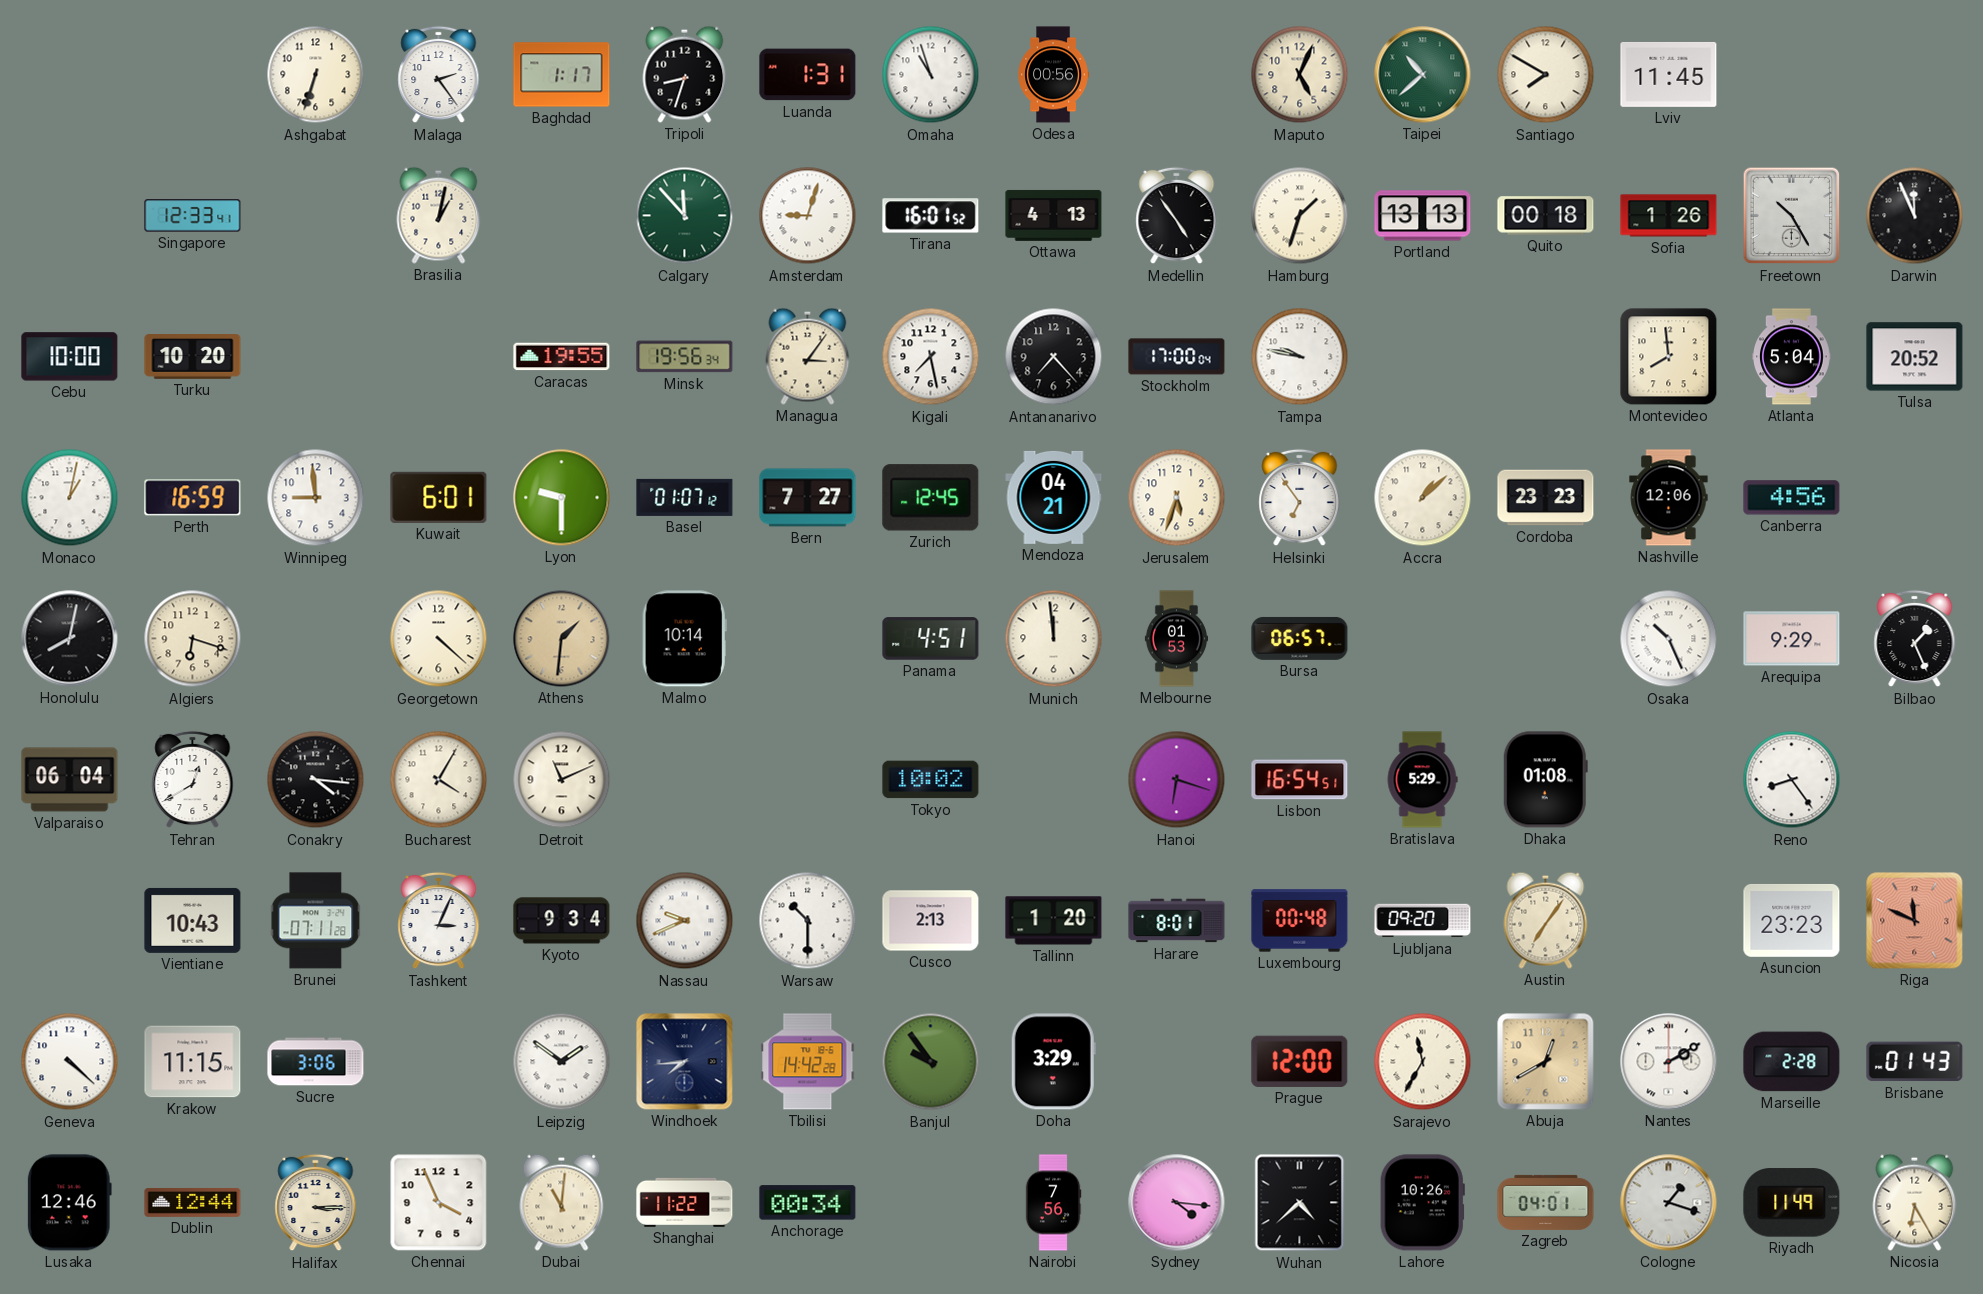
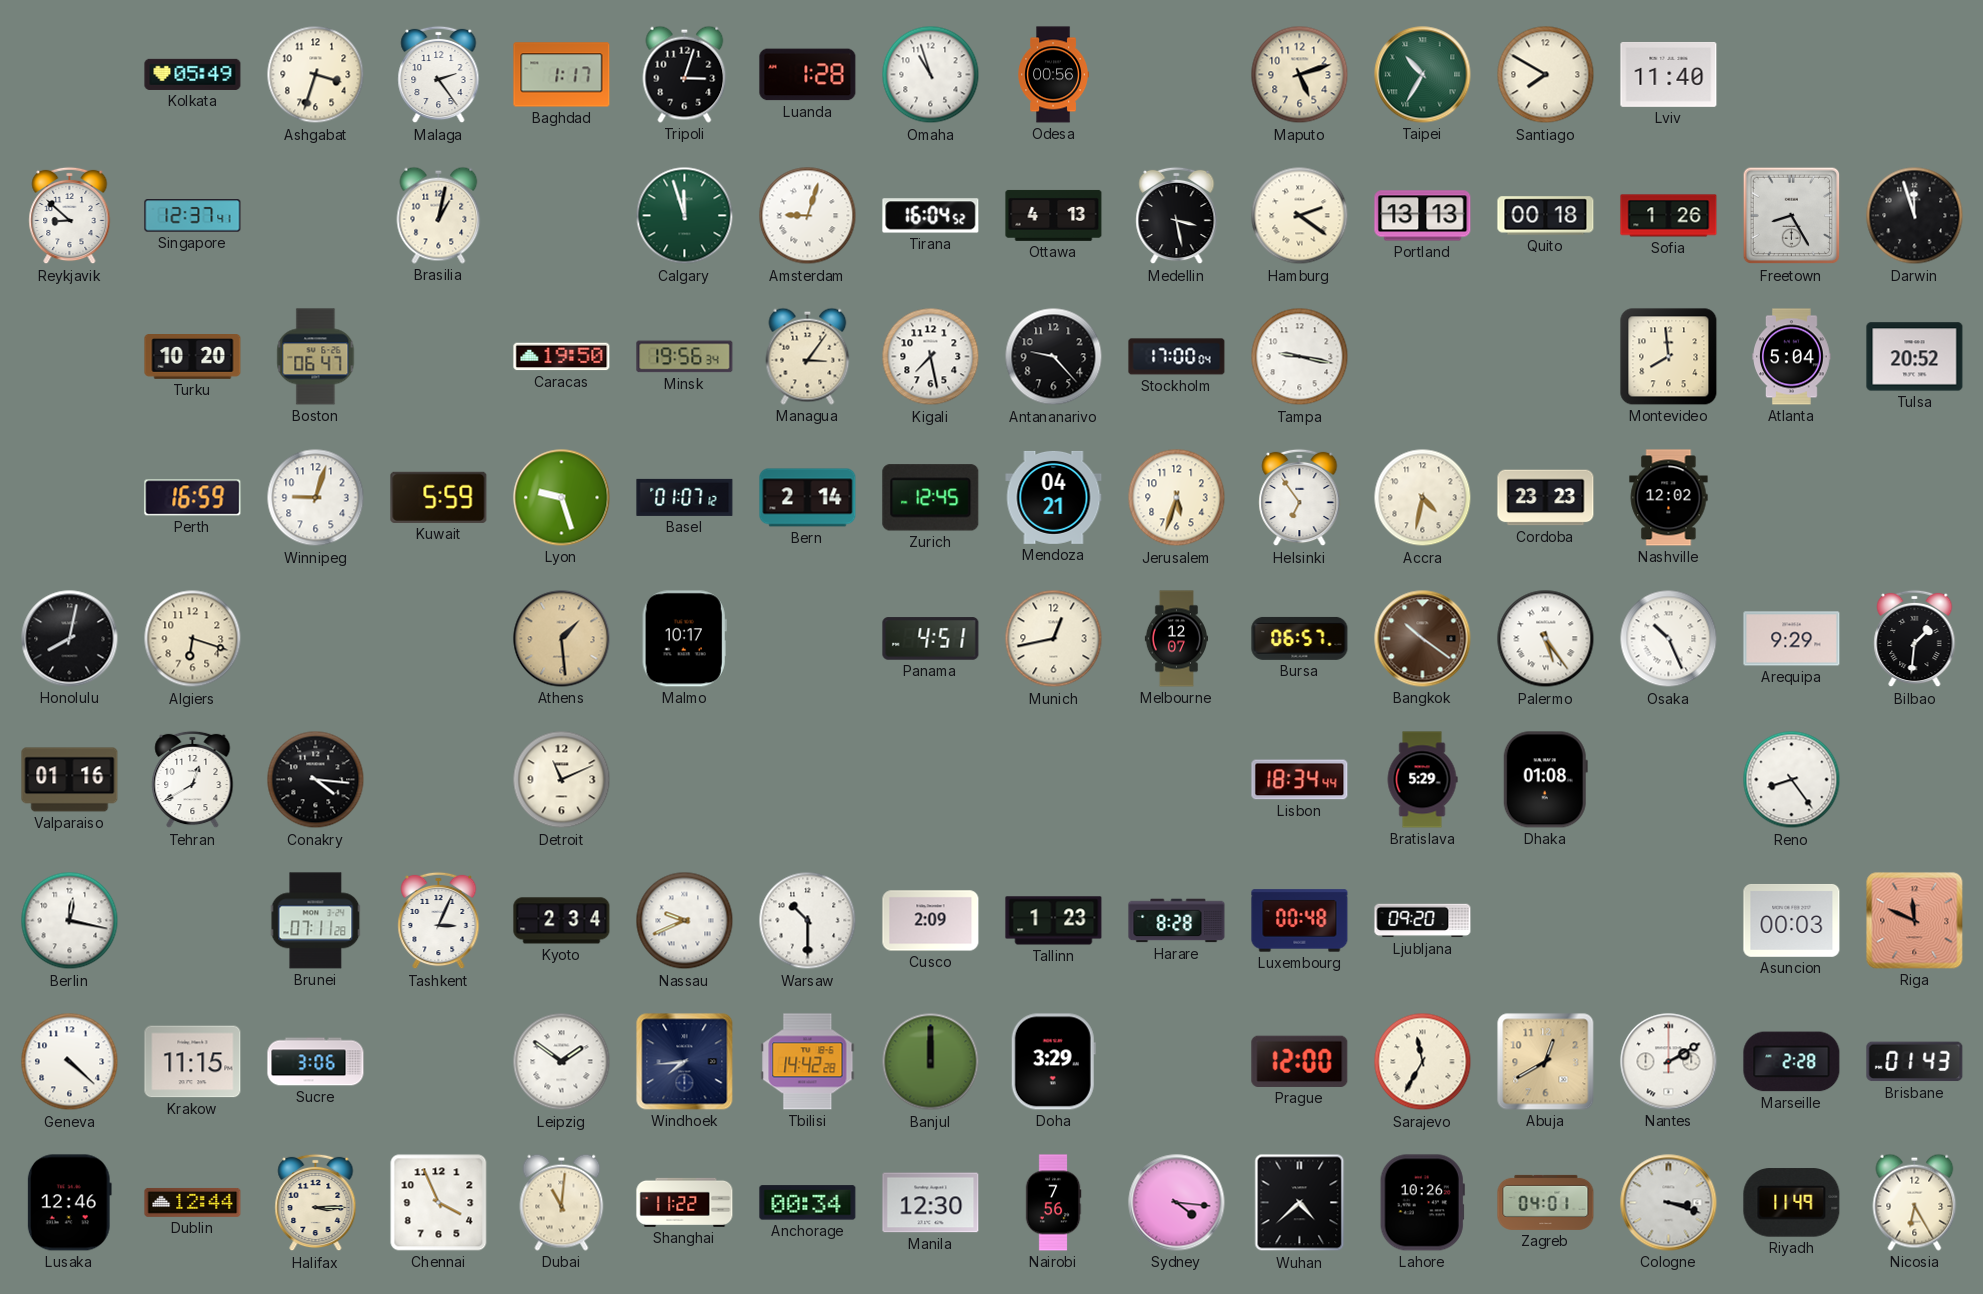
Kolkata: none -> 05:49 (193, 74)
Ashgabat: 6:33 -> 3:33 (316, 75)
Tripoli: 8:33 -> 3:03 (685, 74)
Luanda: 1:31 -> 1:28 (808, 75)
Maputo: 5:04 -> 5:12 (1300, 75)
Taipei: 10:38 -> 10:35 (1423, 75)
Lviv: 11:45 -> 11:40 (1669, 74)
Reykjavik: none -> 8:52 (70, 216)
Singapore: 12:33 -> 12:37 (193, 216)
Calgary: 11:53 -> 11:57 (685, 216)
Tirana: 16:01 -> 16:04 (931, 216)
Medellin: 4:54 -> 3:28 (1177, 216)
Hamburg: 1:33 -> 2:21 (1300, 216)
Freetown: 10:25 -> 8:25 (1792, 216)
Darwin: 11:56 -> 11:57 (1915, 216)
Cebu: 10:00 -> none (70, 357)
Boston: none -> 06:47 (316, 357)
Caracas: 19:55 -> 19:50 (562, 357)
Antananarivo: 7:23 -> 9:23 (1054, 357)
Tampa: 9:47 -> 9:17 (1300, 357)
Monaco: 1:02 -> none (70, 498)
Winnipeg: 8:59 -> 9:03 (316, 498)
Kuwait: 6:01 -> 5:59 (439, 497)
Lyon: 9:30 -> 9:27 (562, 498)
Bern: 7:27 -> 2:14 (808, 498)
Accra: 1:08 -> 4:32 (1423, 498)
Nashville: 12:06 -> 12:02 (1669, 498)
Canberra: 4:56 -> none (1792, 498)
Georgetown: 4:22 -> none (439, 639)
Athens: 1:31 -> 1:29 (562, 639)
Malmo: 10:14 -> 10:17 (684, 639)
Munich: 11:59 -> 12:43 (1054, 639)
Melbourne: 01:53 -> 12:07 (1176, 639)
Bangkok: none -> 10:21 (1423, 639)
Palermo: none -> 5:24 (1546, 639)
Bilbao: 1:26 -> 1:31 (1915, 639)
Valparaiso: 06:04 -> 01:16 (70, 780)
Bucharest: 4:05 -> none (439, 780)
Tokyo: 10:02 -> none (931, 780)
Hanoi: 6:18 -> none (1177, 780)
Lisbon: 16:54 -> 18:34 (1300, 780)
Berlin: none -> 12:17 (70, 921)
Vientiane: 10:43 -> none (193, 920)
Kyoto: 9:34 -> 2:34 (562, 921)
Cusco: 2:13 -> 2:09 (931, 921)
Tallinn: 1:20 -> 1:23 (1054, 921)
Harare: 8:01 -> 8:28 (1177, 921)
Austin: 7:06 -> none (1546, 920)
Asuncion: 23:23 -> 00:03 (1792, 920)
Banjul: 9:54 -> 12:00 (931, 1062)
Manila: none -> 12:30 (931, 1203)
Cologne: 1:18 -> 3:18 (1669, 1203)
